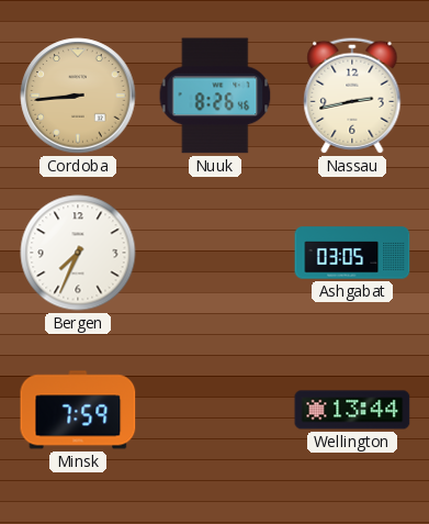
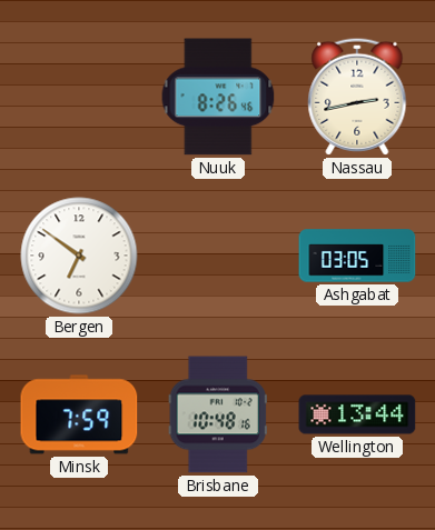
Cordoba: 8:44 -> none (78, 96)
Bergen: 7:34 -> 6:51 (79, 256)
Brisbane: none -> 10:48 (218, 414)
